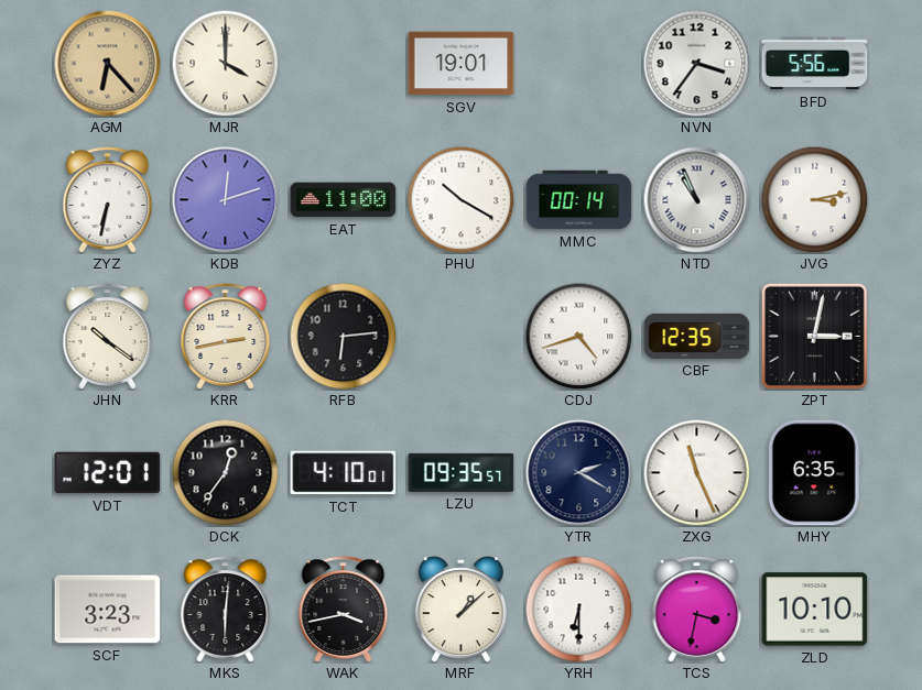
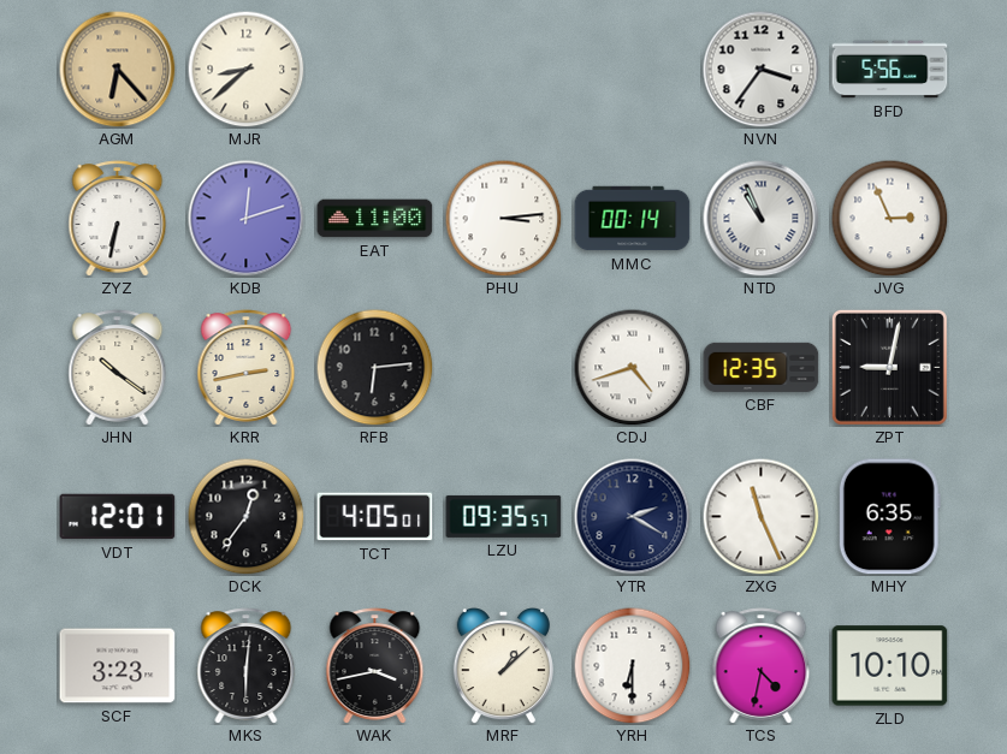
MJR: 4:00 -> 8:38 (245, 69)
SGV: 19:01 -> none (462, 64)
PHU: 10:20 -> 3:14 (503, 218)
JVG: 3:13 -> 2:56 (889, 218)
ZPT: 3:02 -> 9:02 (889, 367)
TCT: 4:10 -> 4:05 (375, 517)
TCS: 3:32 -> 4:32 (762, 666)
